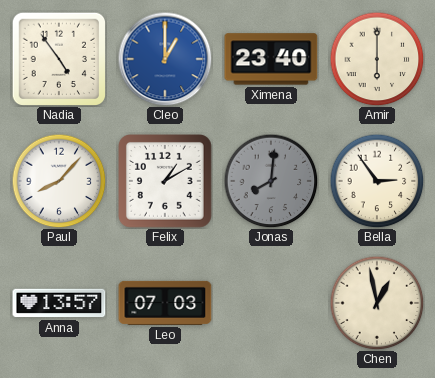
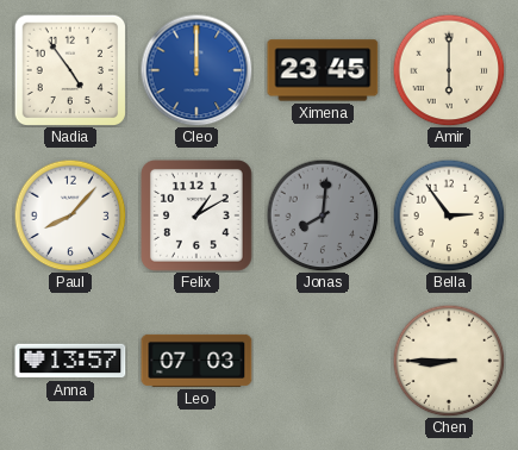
Cleo: 1:00 -> 12:00 (196, 70)
Ximena: 23:40 -> 23:45 (323, 70)
Chen: 12:58 -> 8:45 (449, 361)
